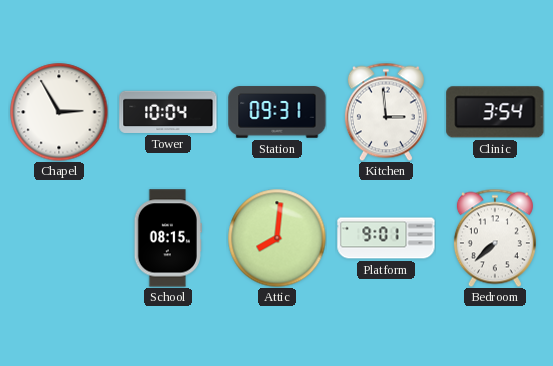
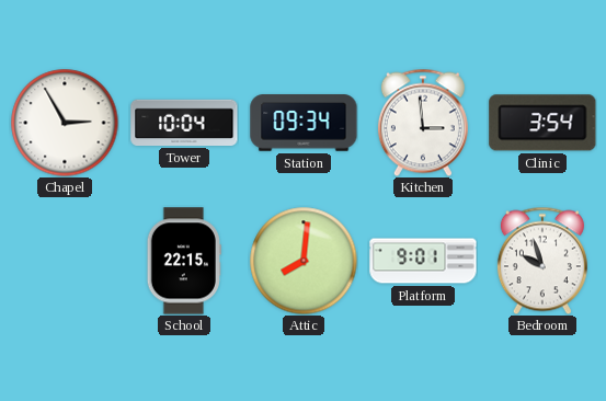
Station: 09:31 -> 09:34 (304, 123)
School: 08:15 -> 22:15 (184, 261)
Bedroom: 7:38 -> 9:57 (542, 261)
